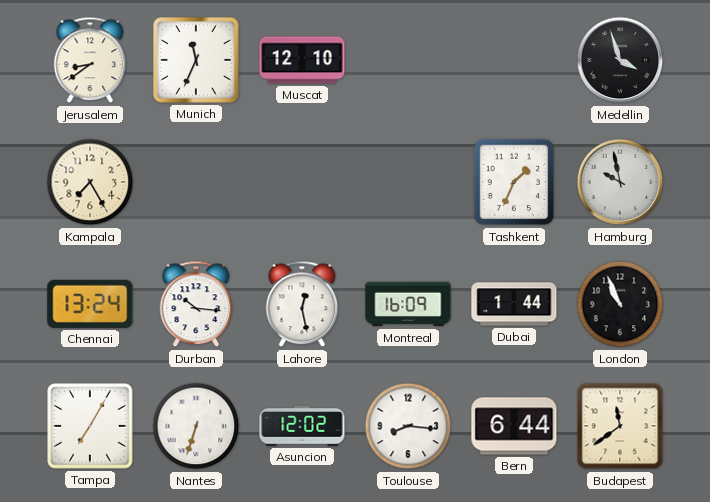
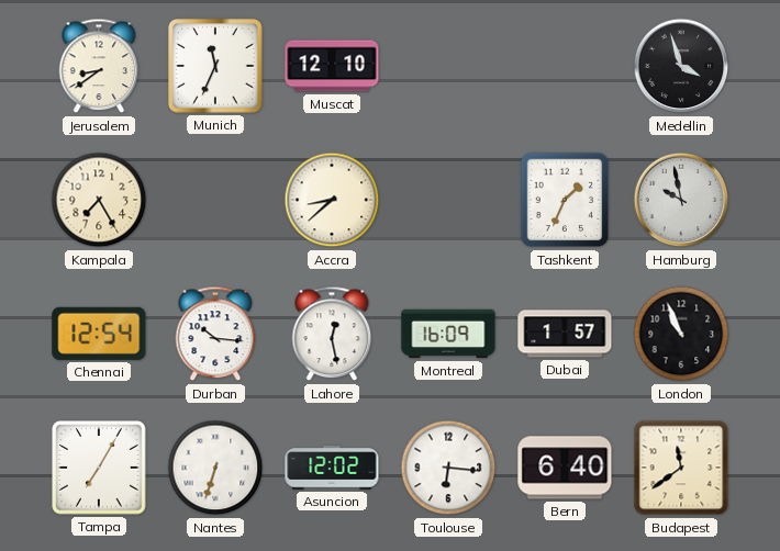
Accra: none -> 8:38 (332, 200)
Chennai: 13:24 -> 12:54 (99, 334)
Dubai: 1:44 -> 1:57 (565, 334)
Toulouse: 8:16 -> 6:16 (448, 468)
Bern: 6:44 -> 6:40 (565, 468)
